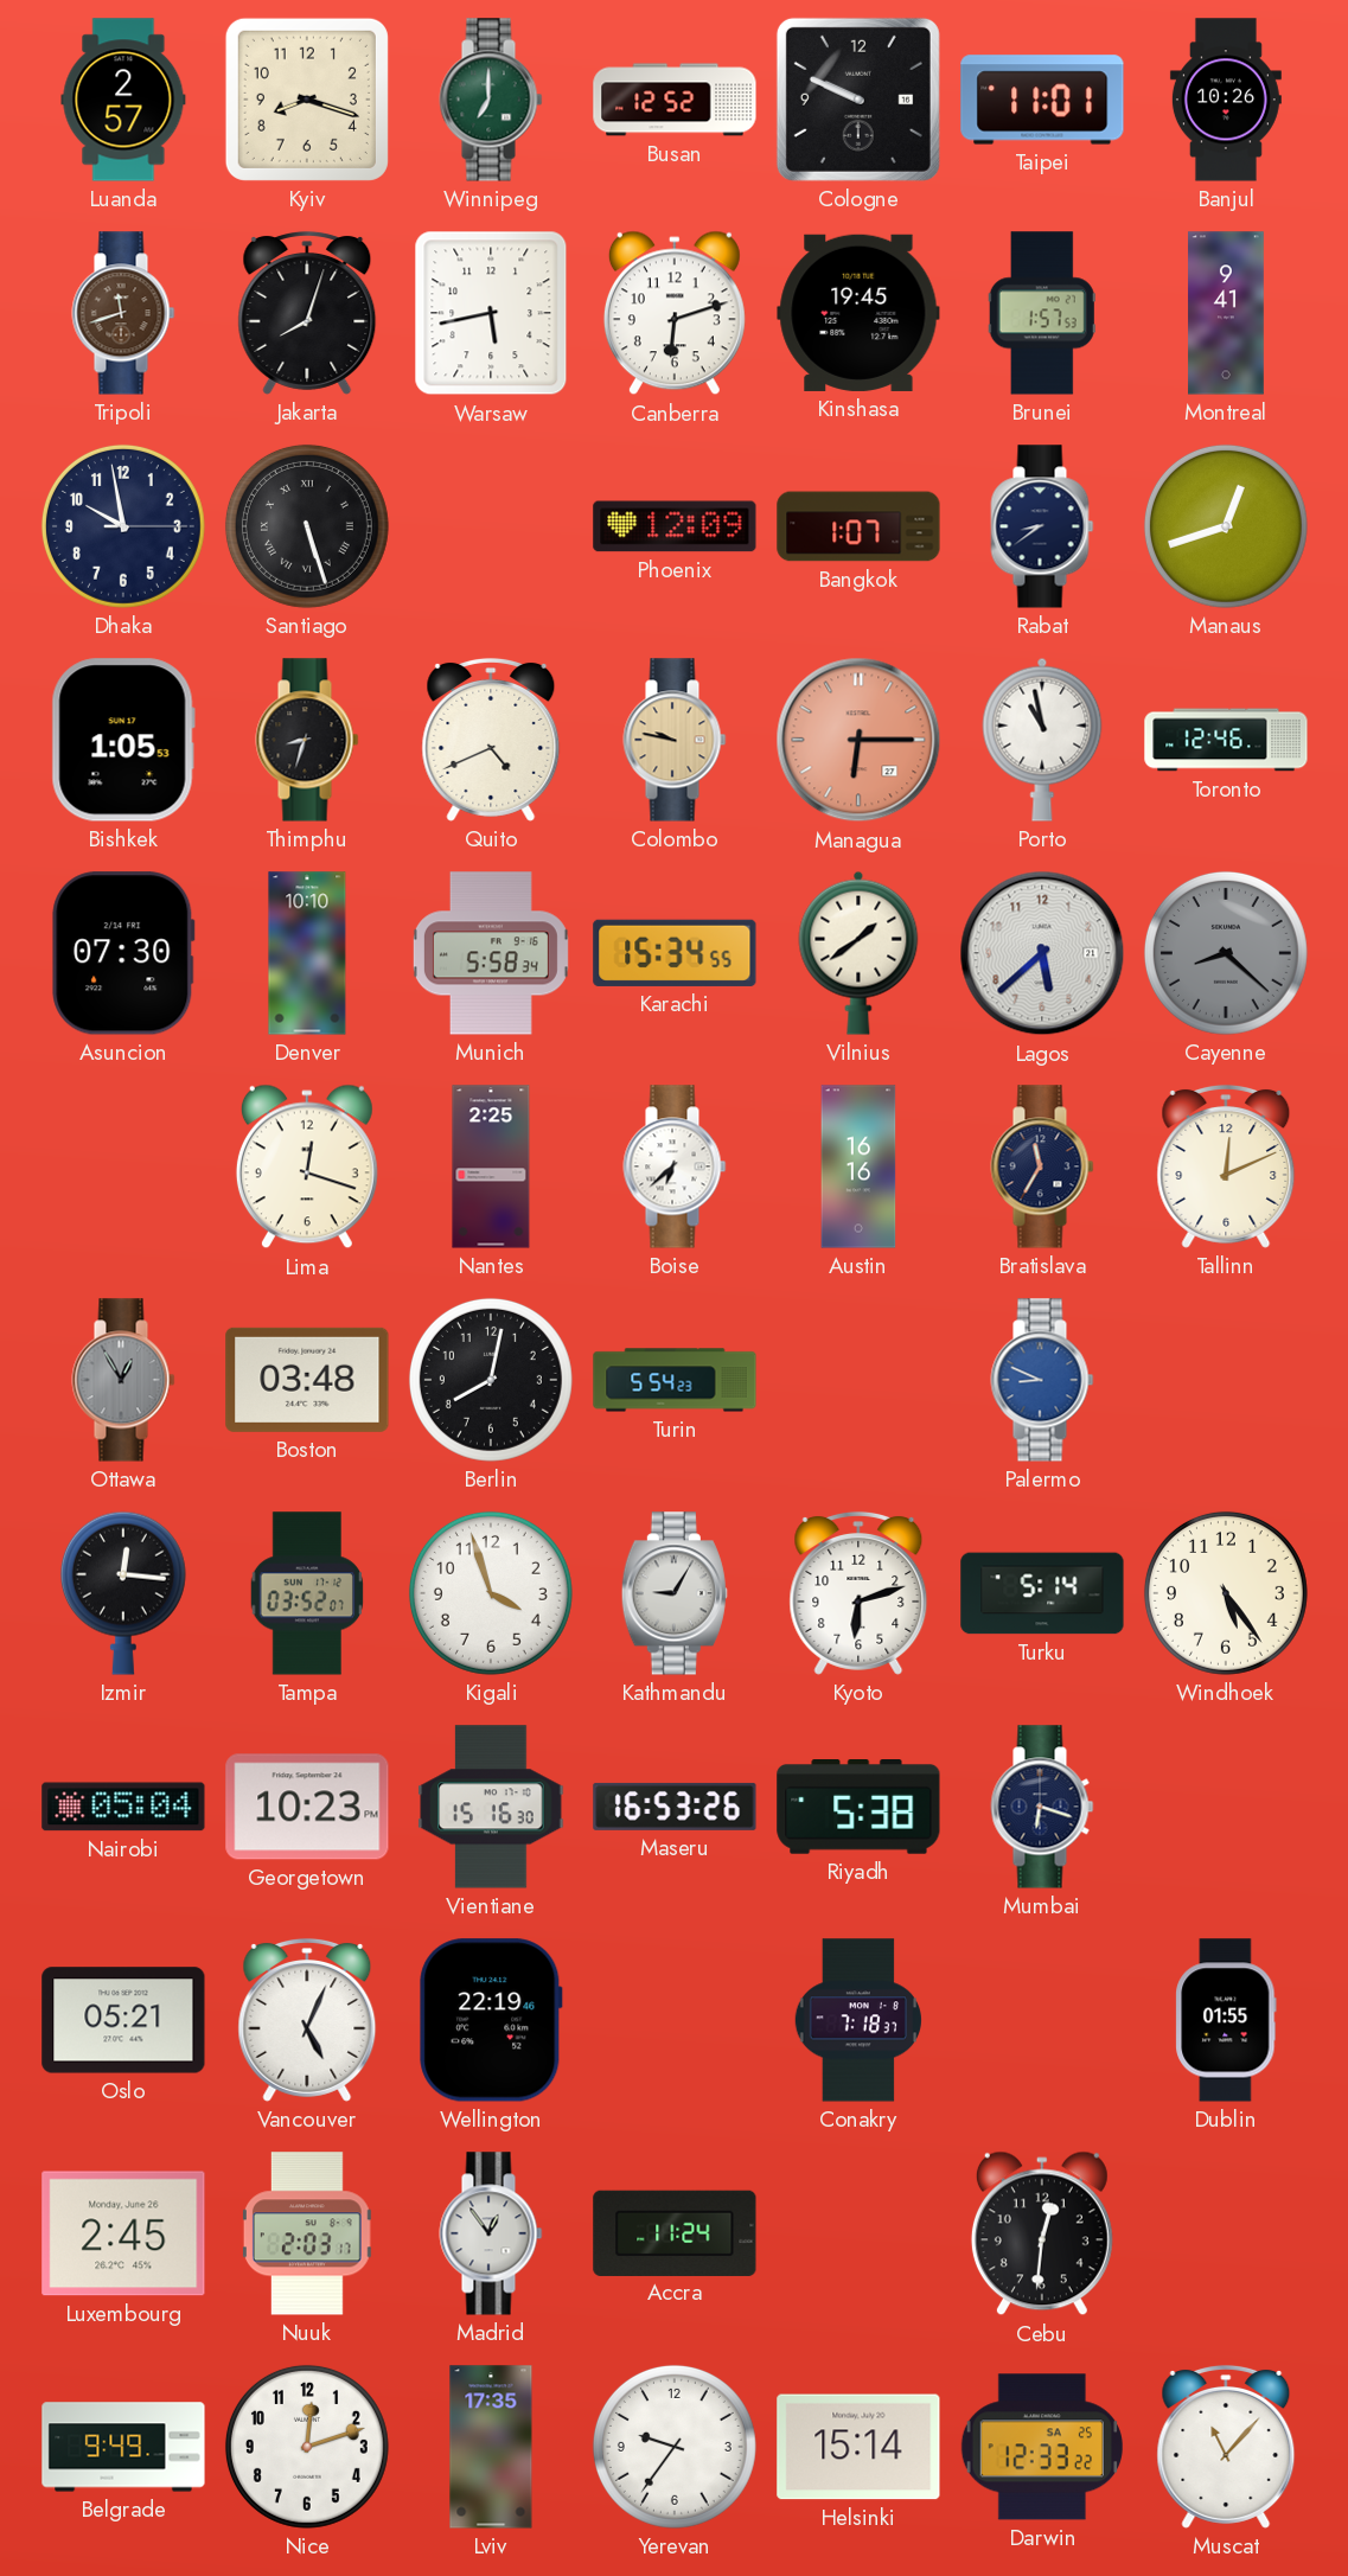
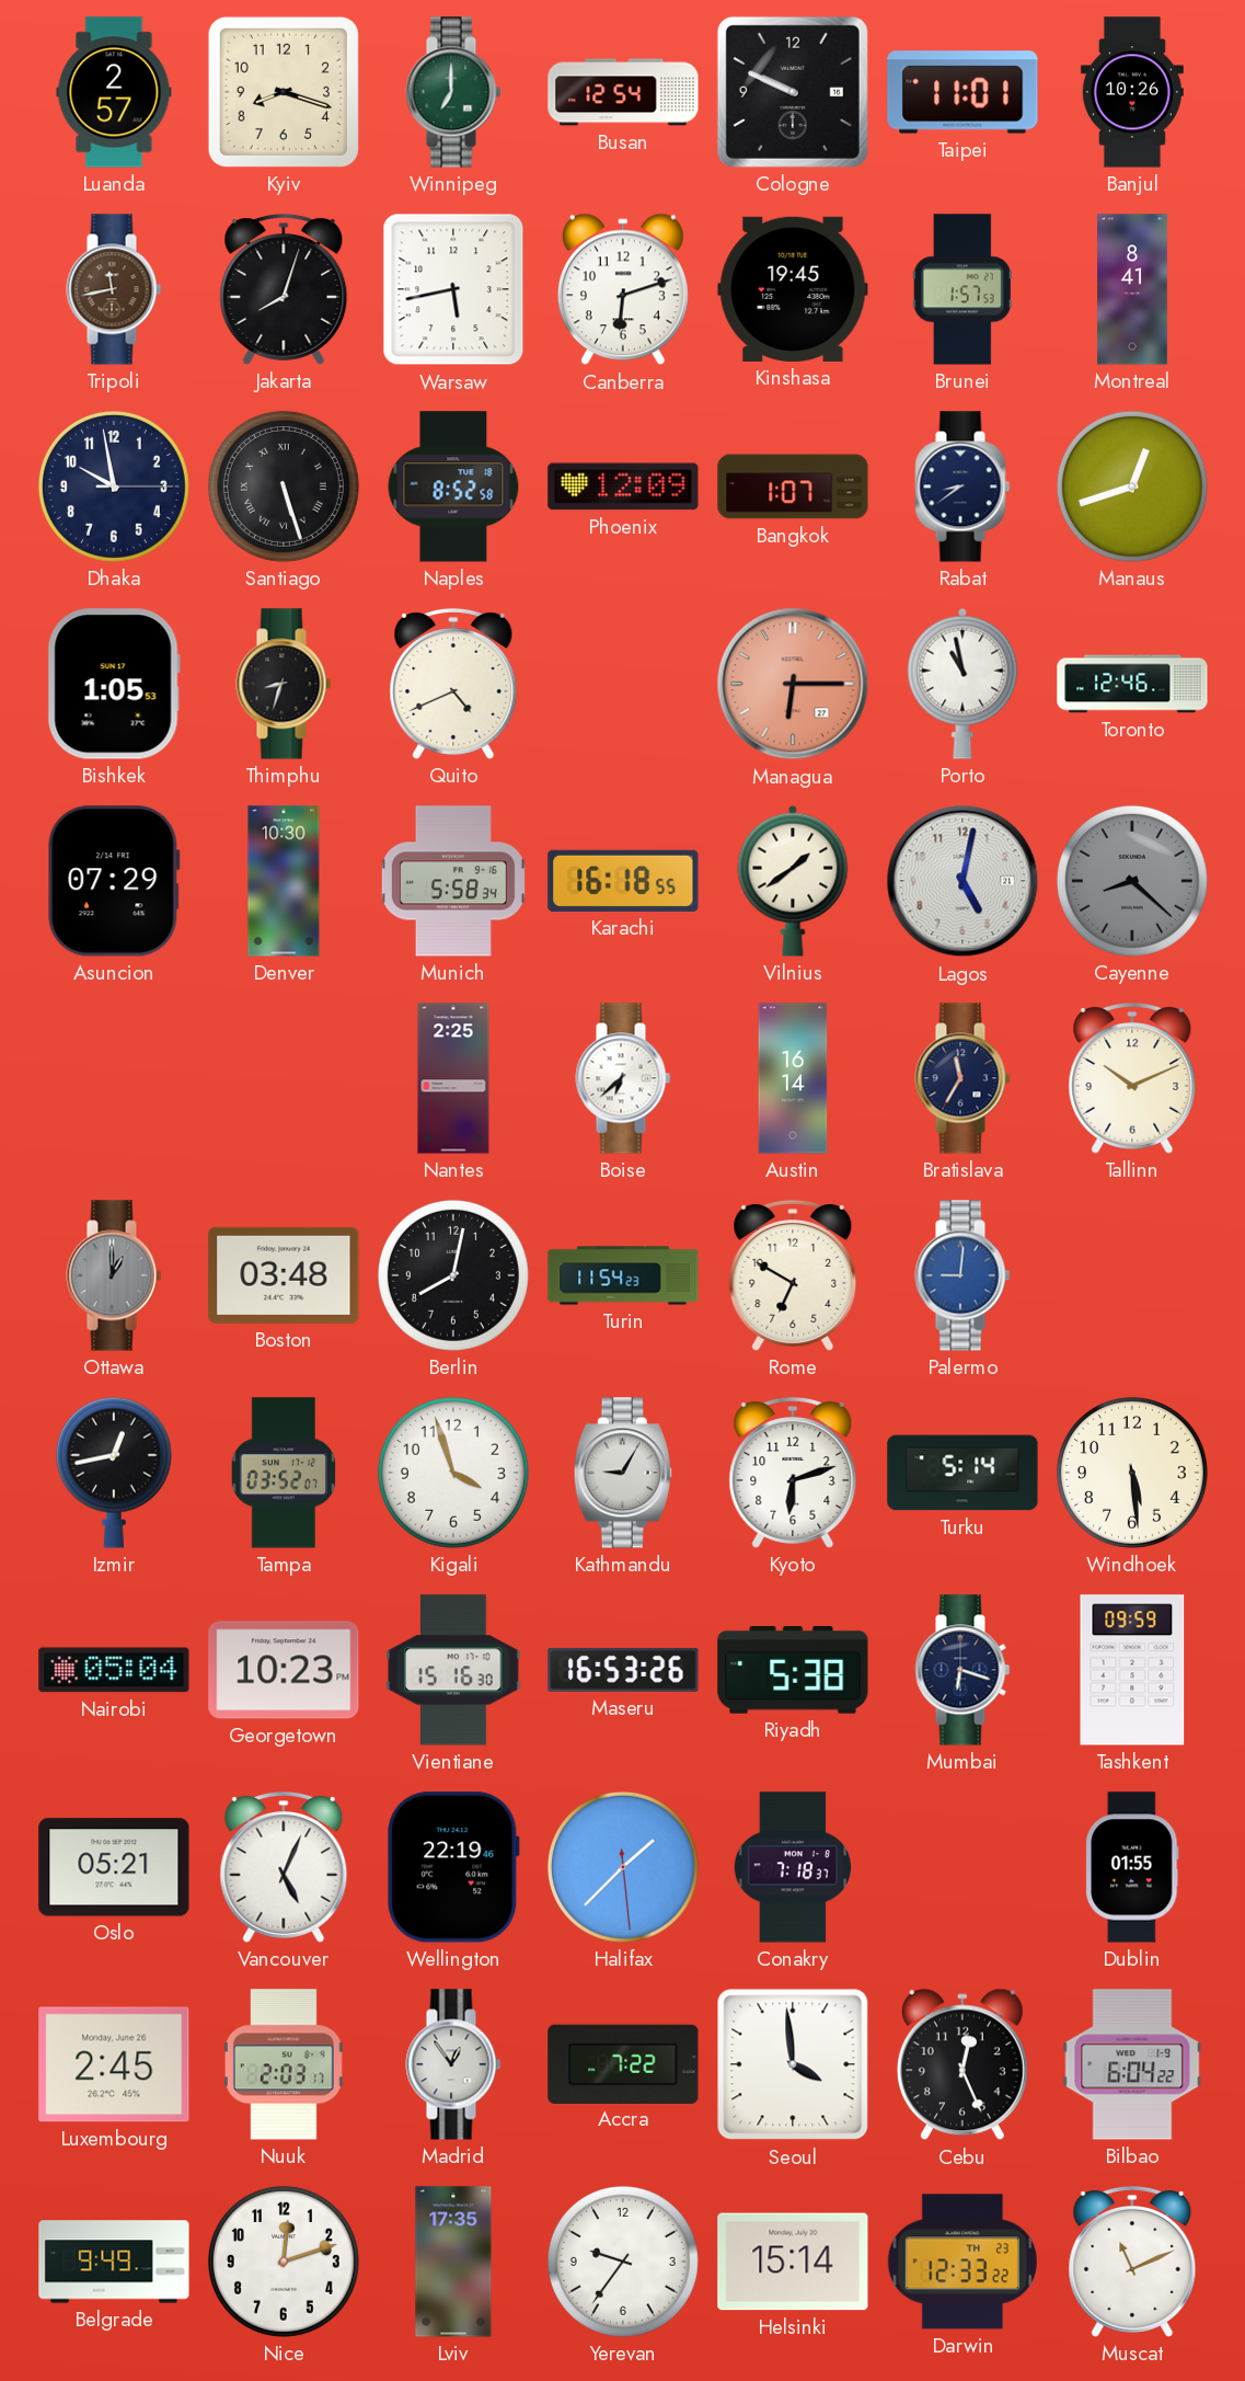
Busan: 12:52 -> 12:54 (623, 92)
Tripoli: 11:42 -> 11:43 (114, 289)
Montreal: 9:41 -> 8:41 (1132, 289)
Naples: none -> 8:52 (453, 486)
Colombo: 9:47 -> none (675, 740)
Asuncion: 07:30 -> 07:29 (114, 881)
Denver: 10:10 -> 10:30 (284, 881)
Karachi: 15:34 -> 16:18 (623, 881)
Lagos: 5:38 -> 5:02 (962, 881)
Lima: 12:18 -> none (307, 1166)
Austin: 16:16 -> 16:14 (793, 1078)
Tallinn: 12:11 -> 10:11 (1132, 1078)
Ottawa: 12:55 -> 1:00 (114, 1275)
Turin: 5:54 -> 11:54 (623, 1275)
Rome: none -> 6:50 (793, 1275)
Palermo: 8:49 -> 9:01 (962, 1275)
Izmir: 12:16 -> 12:43 (114, 1473)
Windhoek: 5:24 -> 5:29 (1132, 1473)
Tashkent: none -> 09:59 (1132, 1670)
Halifax: none -> 1:37 (623, 1867)
Accra: 11:24 -> 7:22 (623, 2063)
Seoul: none -> 3:59 (793, 2064)
Cebu: 12:31 -> 12:26 (962, 2064)
Bilbao: none -> 6:04 (1132, 2064)
Darwin date: SA 25 -> TH 23 (961, 2262)
Muscat: 11:07 -> 11:11 (1132, 2262)
